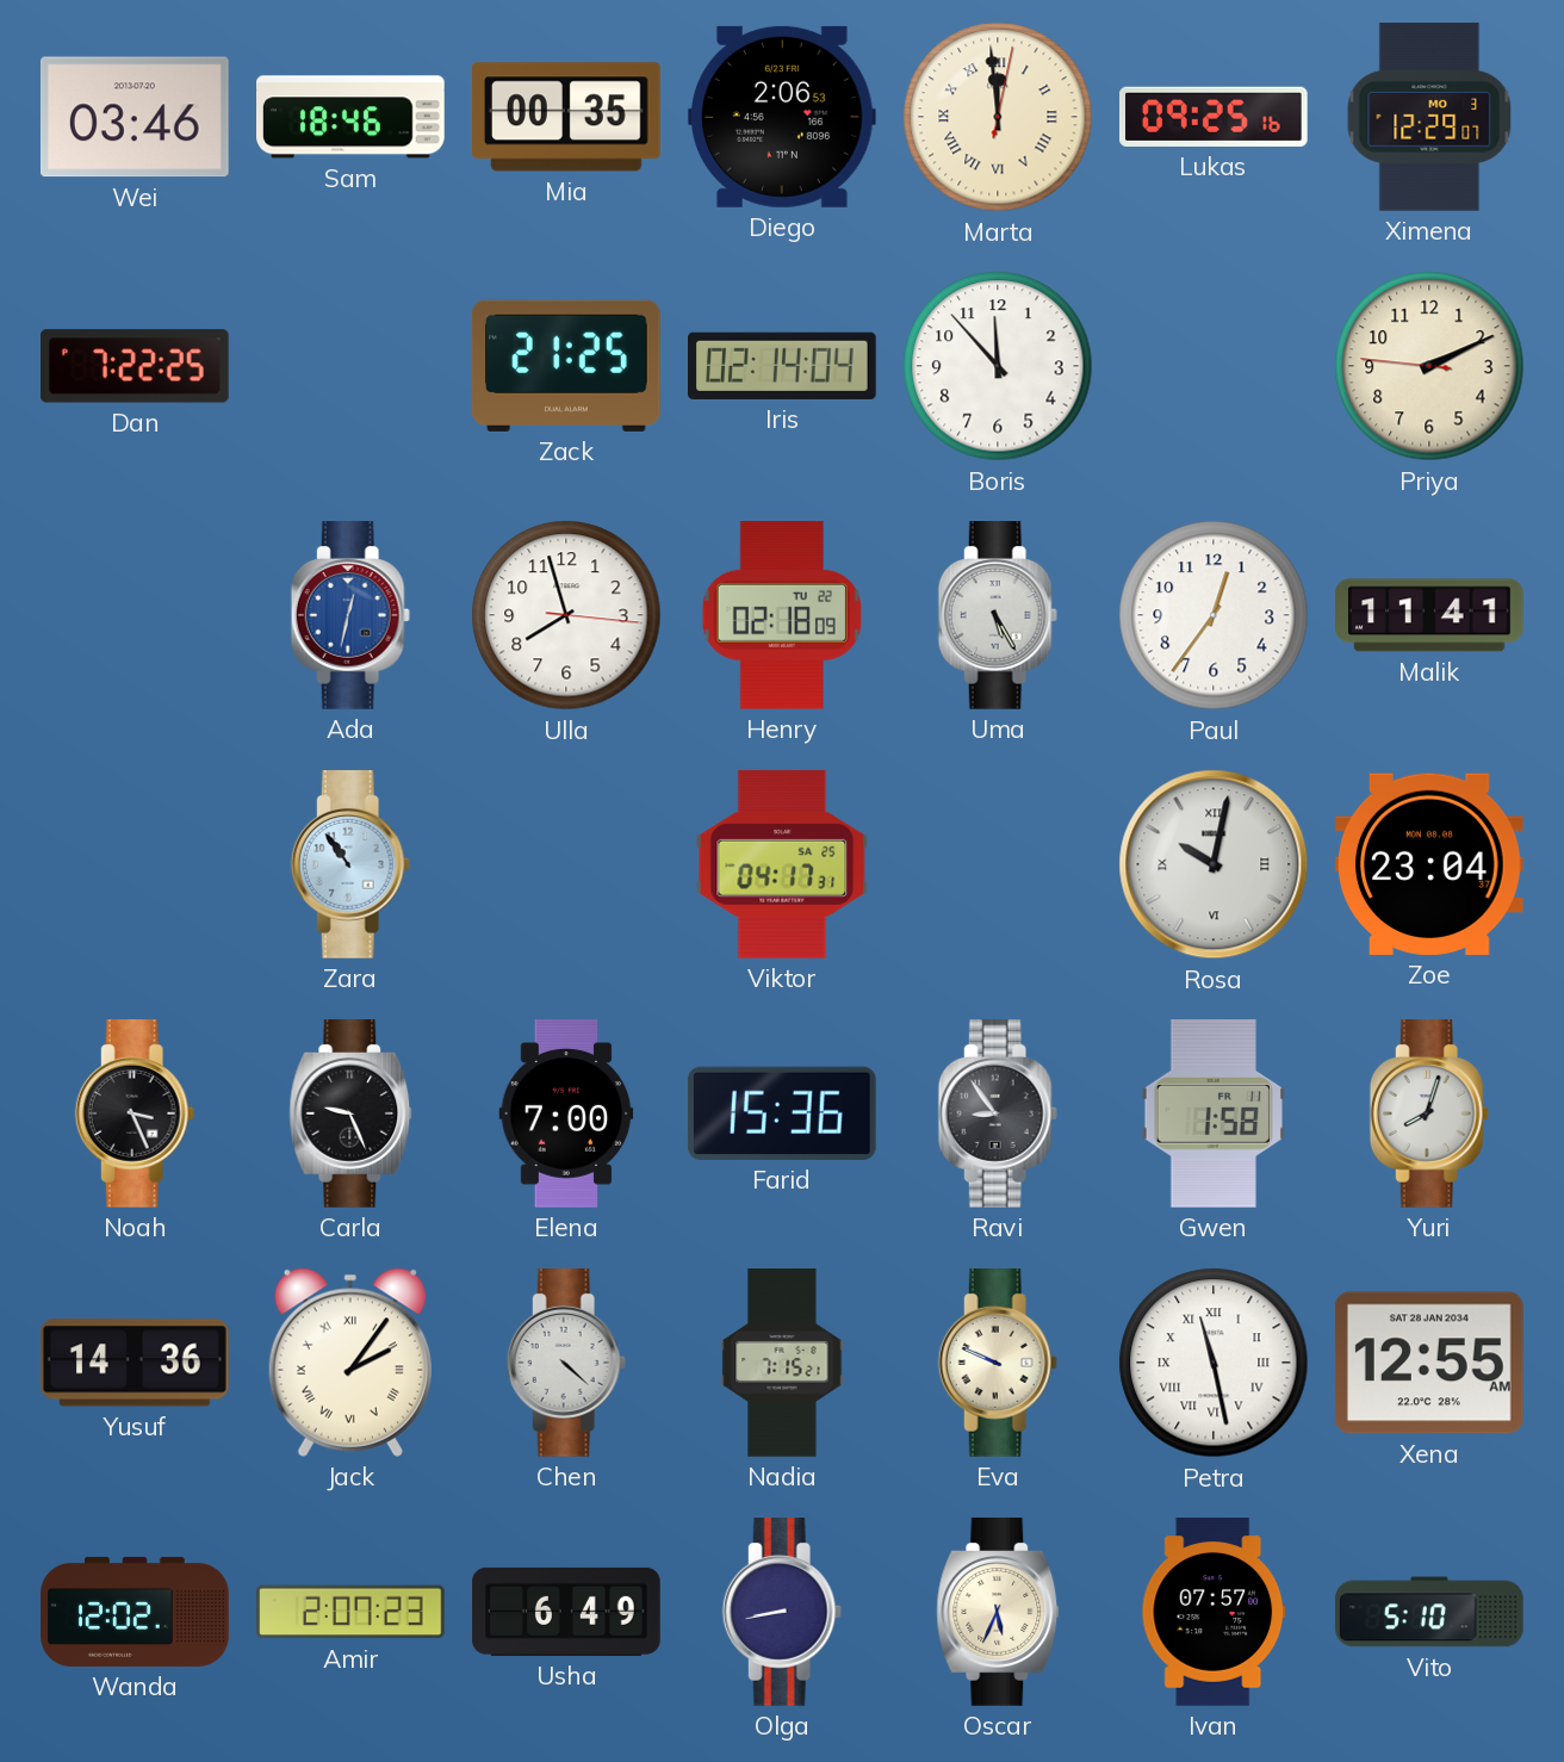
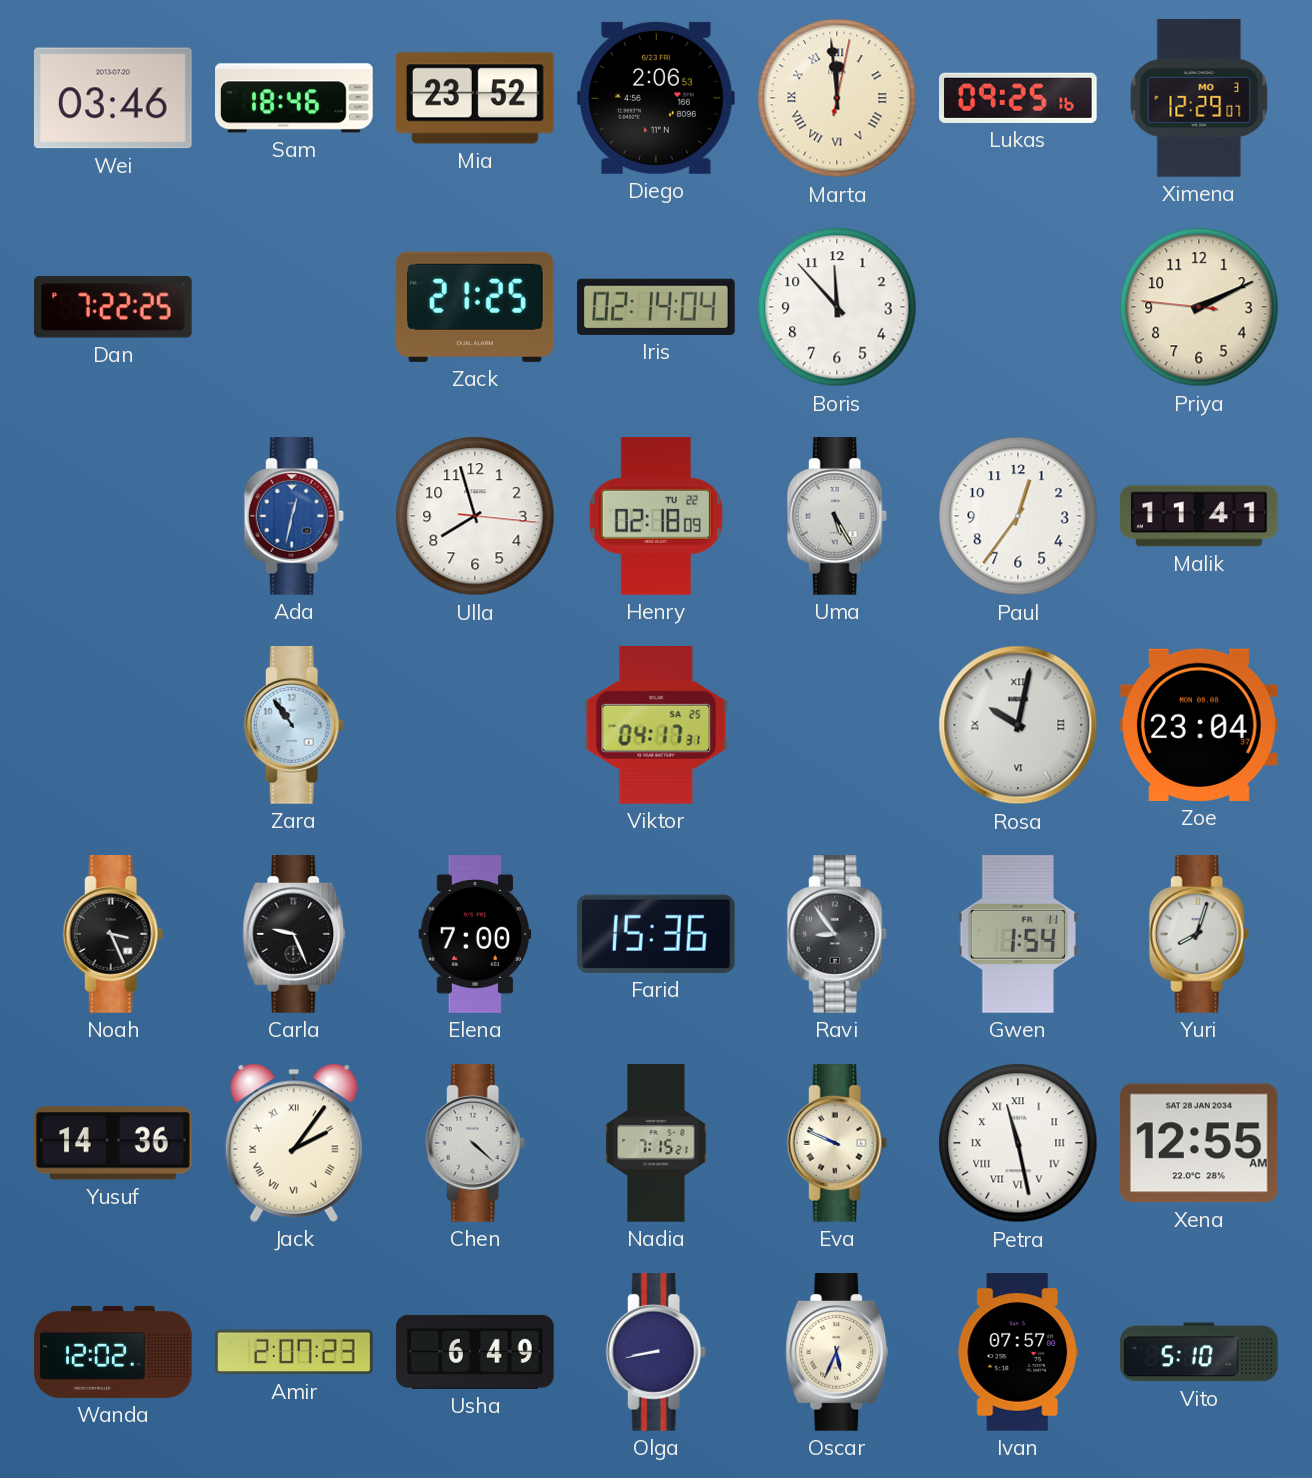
Mia: 00:35 -> 23:52 (476, 98)
Gwen: 1:58 -> 1:54 (1018, 935)
